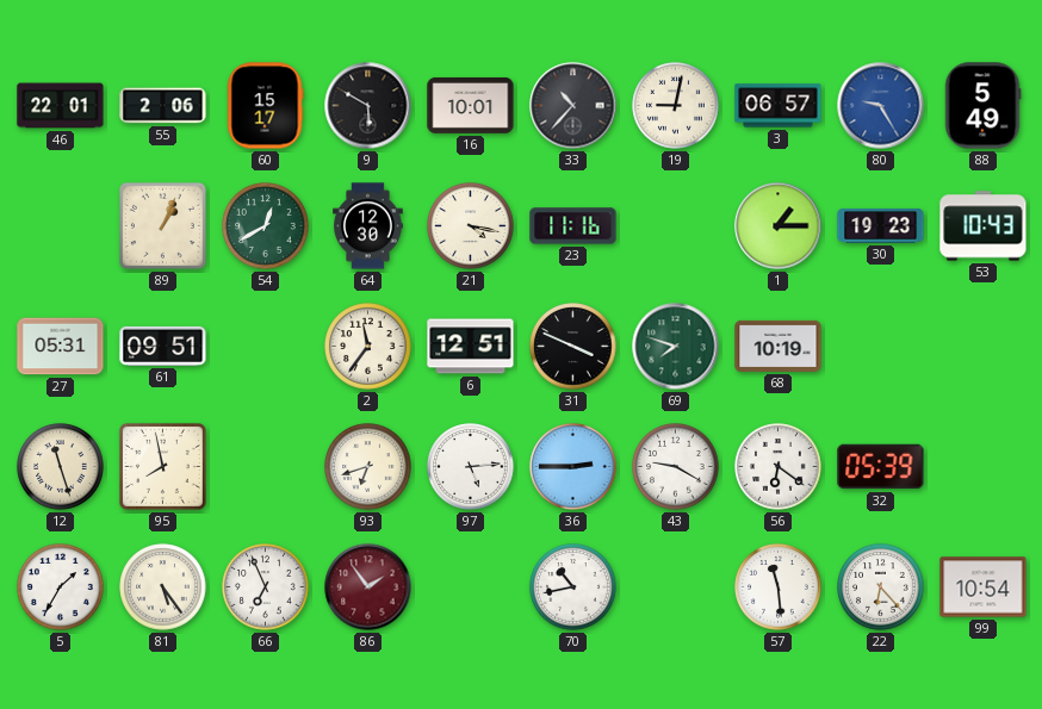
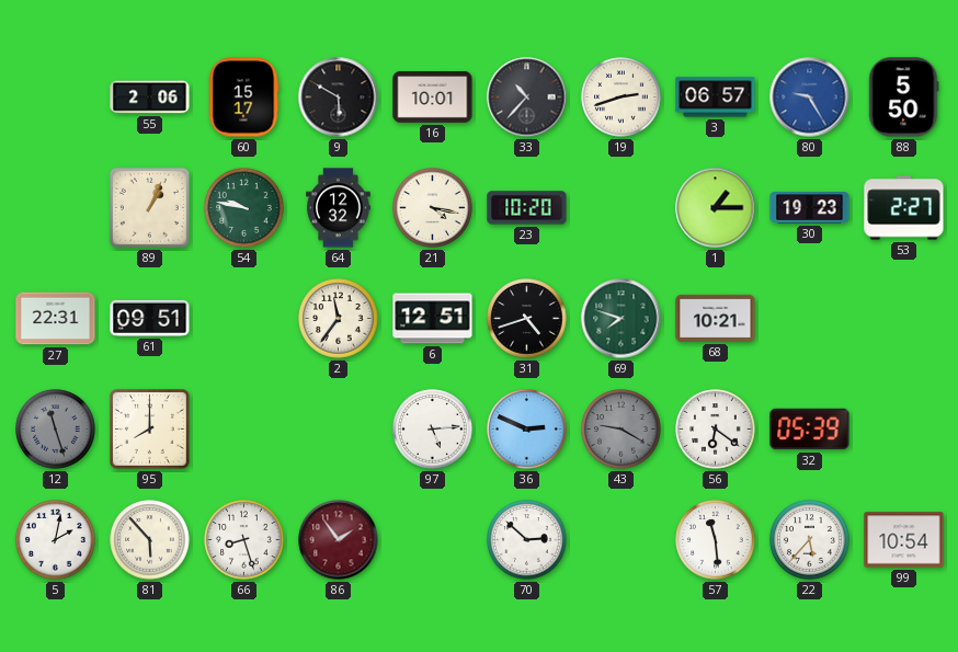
46: 22:01 -> none (61, 106)
19: 9:02 -> 2:42 (621, 98)
88: 5:49 -> 5:50 (903, 98)
54: 12:40 -> 9:47 (244, 208)
64: 12:30 -> 12:32 (339, 208)
23: 11:16 -> 10:20 (527, 208)
53: 10:43 -> 2:27 (904, 208)
27: 05:31 -> 22:31 (56, 319)
31: 3:49 -> 4:42 (527, 319)
68: 10:19 -> 10:21 (716, 318)
12 dial: cream -> grey (56, 430)
95: 7:58 -> 8:00 (149, 428)
93: 6:42 -> none (368, 467)
36: 2:45 -> 2:49 (527, 430)
43 dial: white -> grey (621, 430)
5: 1:35 -> 2:02 (56, 540)
81: 5:24 -> 5:53 (150, 540)
66: 6:56 -> 8:27 (244, 540)
70: 10:43 -> 2:52 (527, 540)
22: 6:23 -> 5:37 (810, 540)
